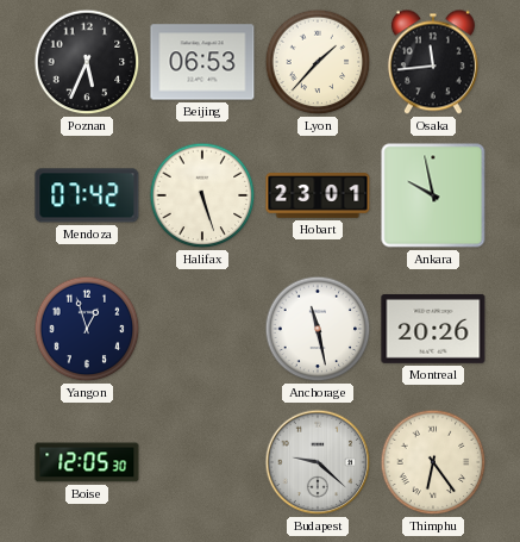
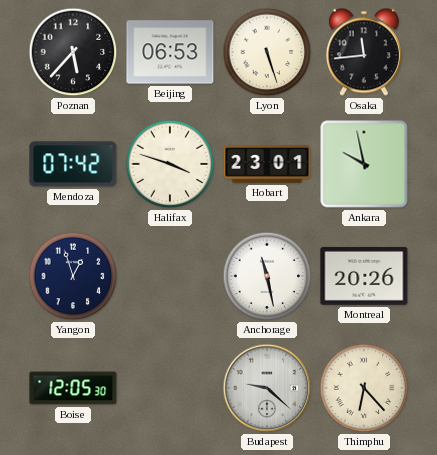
Poznan: 5:34 -> 5:37 (73, 52)
Lyon: 1:37 -> 5:27 (267, 52)
Halifax: 5:27 -> 3:48 (170, 164)
Thimphu: 6:24 -> 6:23 (364, 388)
